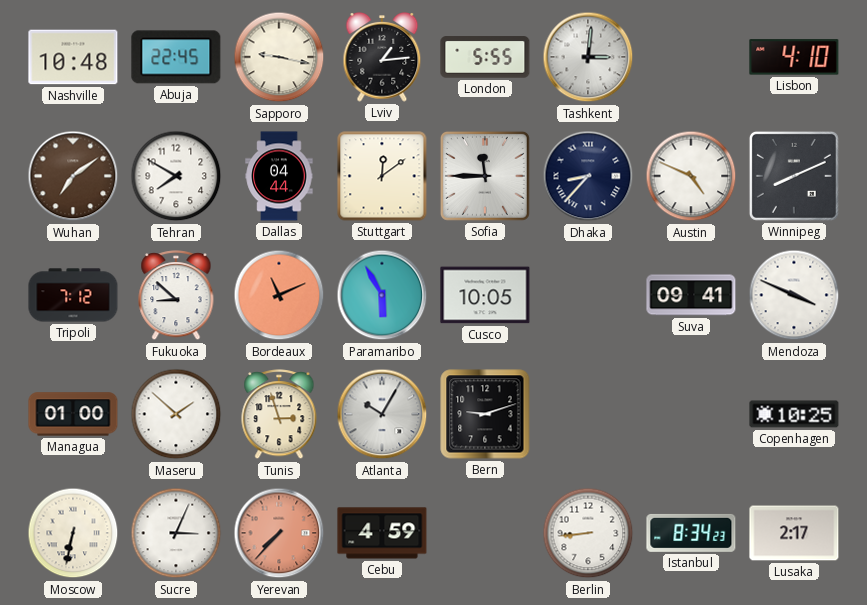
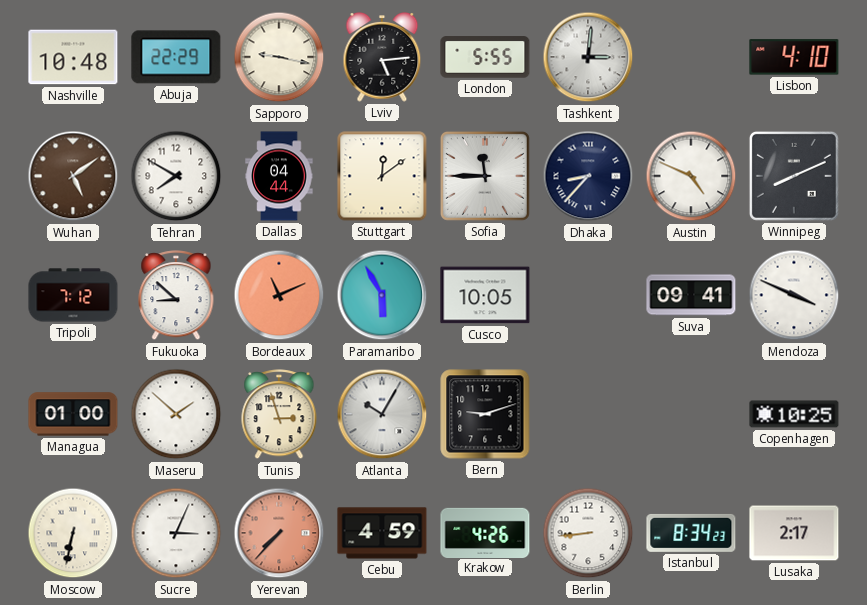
Abuja: 22:45 -> 22:29 (176, 57)
Lviv: 1:14 -> 5:14 (382, 57)
Wuhan: 7:09 -> 5:09 (73, 176)
Krakow: none -> 4:26 (485, 532)
